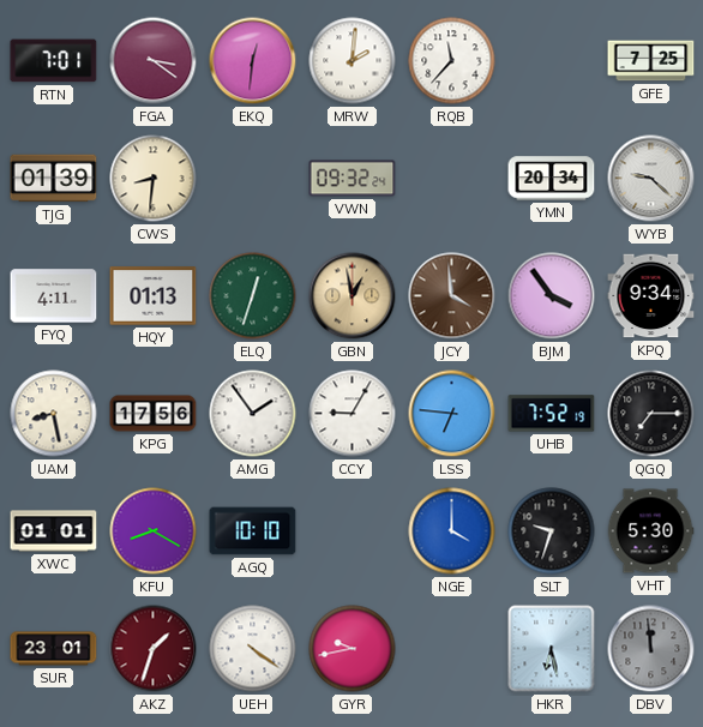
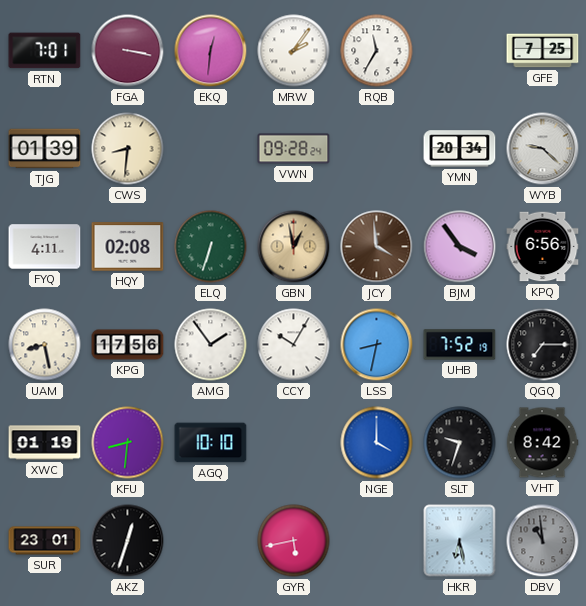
FGA: 3:21 -> 3:17 (128, 51)
MRW: 2:01 -> 2:06 (294, 51)
RQB: 11:37 -> 11:35 (377, 51)
VWN: 09:32 -> 09:28 (294, 149)
HQY: 01:13 -> 02:08 (128, 247)
ELQ: 12:33 -> 6:33 (211, 247)
KPQ: 9:34 -> 6:56 (543, 247)
CCY: 9:05 -> 10:05 (294, 345)
LSS: 6:46 -> 8:32 (377, 345)
XWC: 01:01 -> 01:19 (45, 443)
KFU: 8:20 -> 8:31 (128, 443)
VHT: 5:30 -> 8:42 (542, 443)
AKZ: 1:33 -> 12:33 (128, 541)
AKZ dial: burgundy -> black (128, 541)
UEH: 4:21 -> none (253, 649)
GYR: 9:43 -> 5:43 (294, 541)
DBV: 11:59 -> 10:59 (543, 541)
